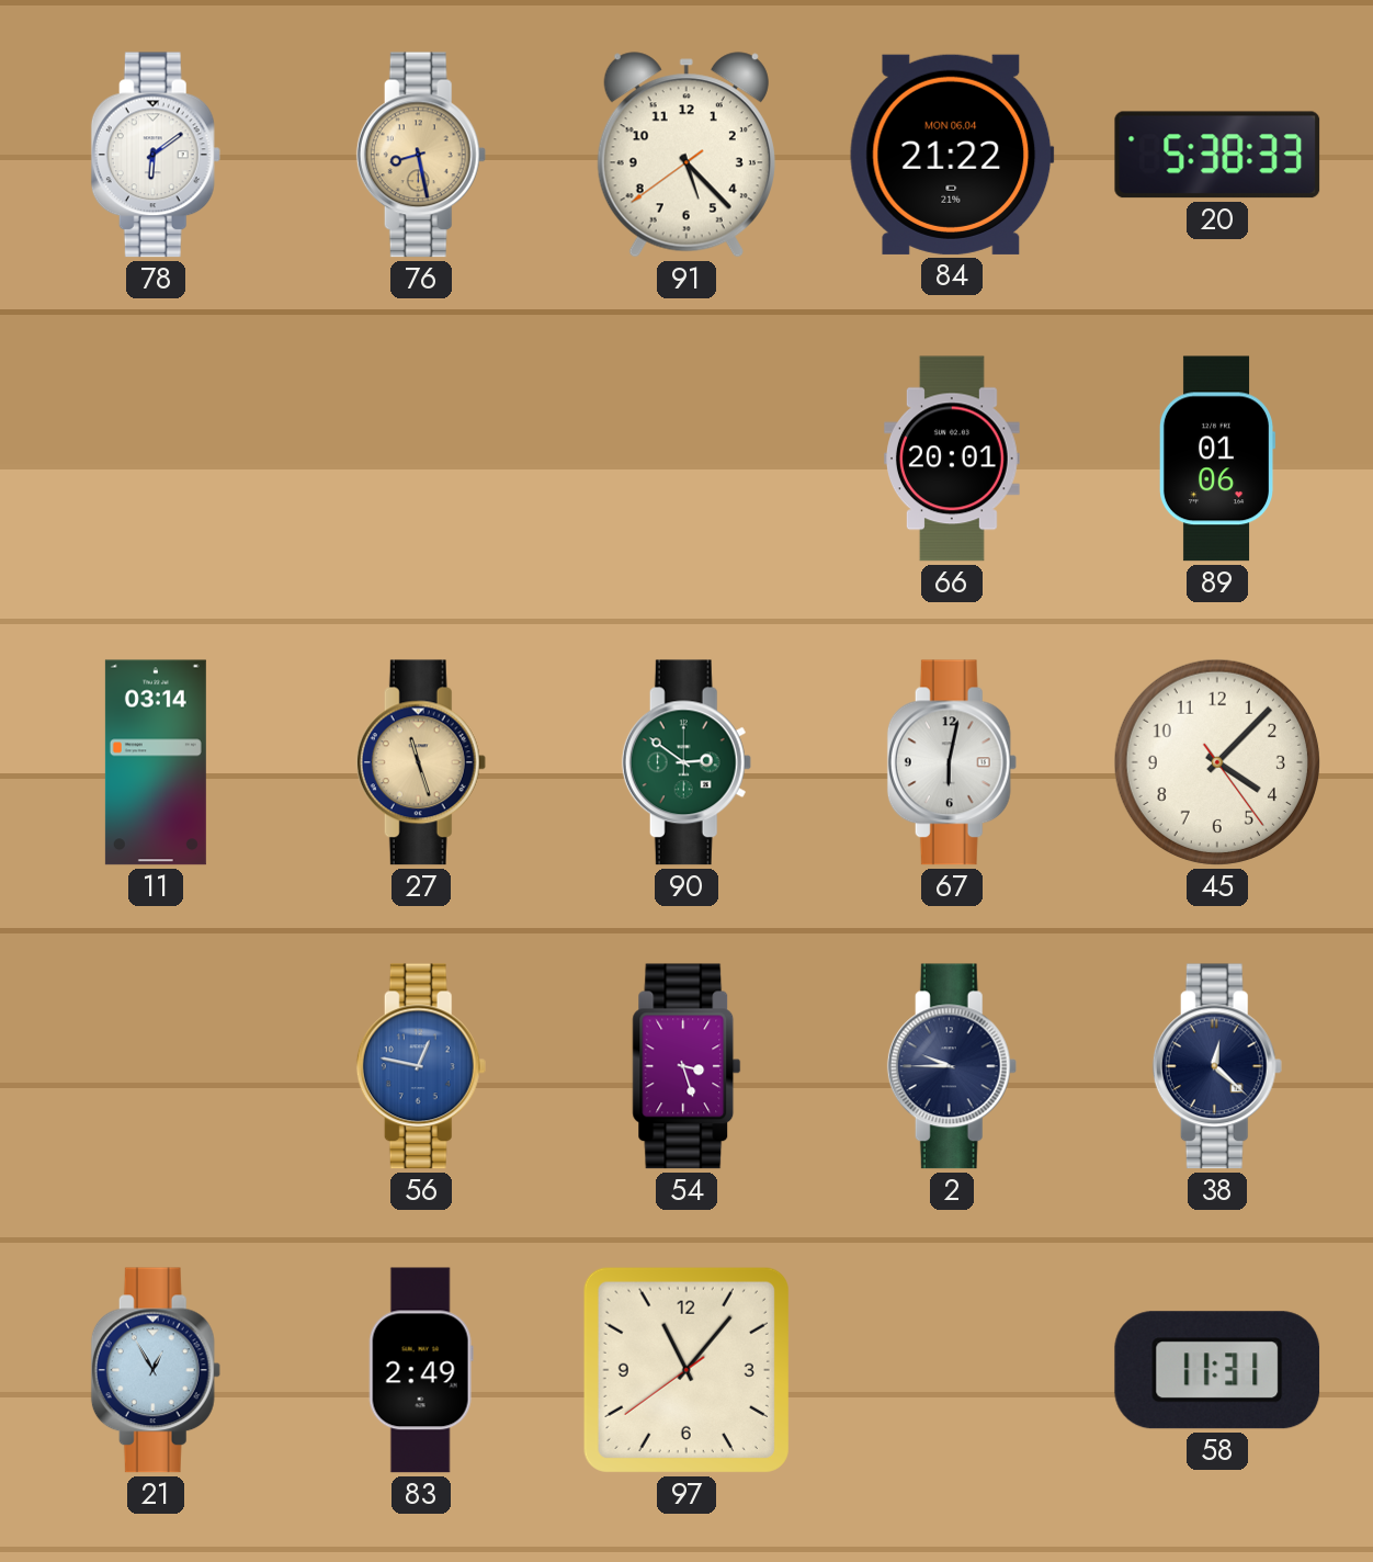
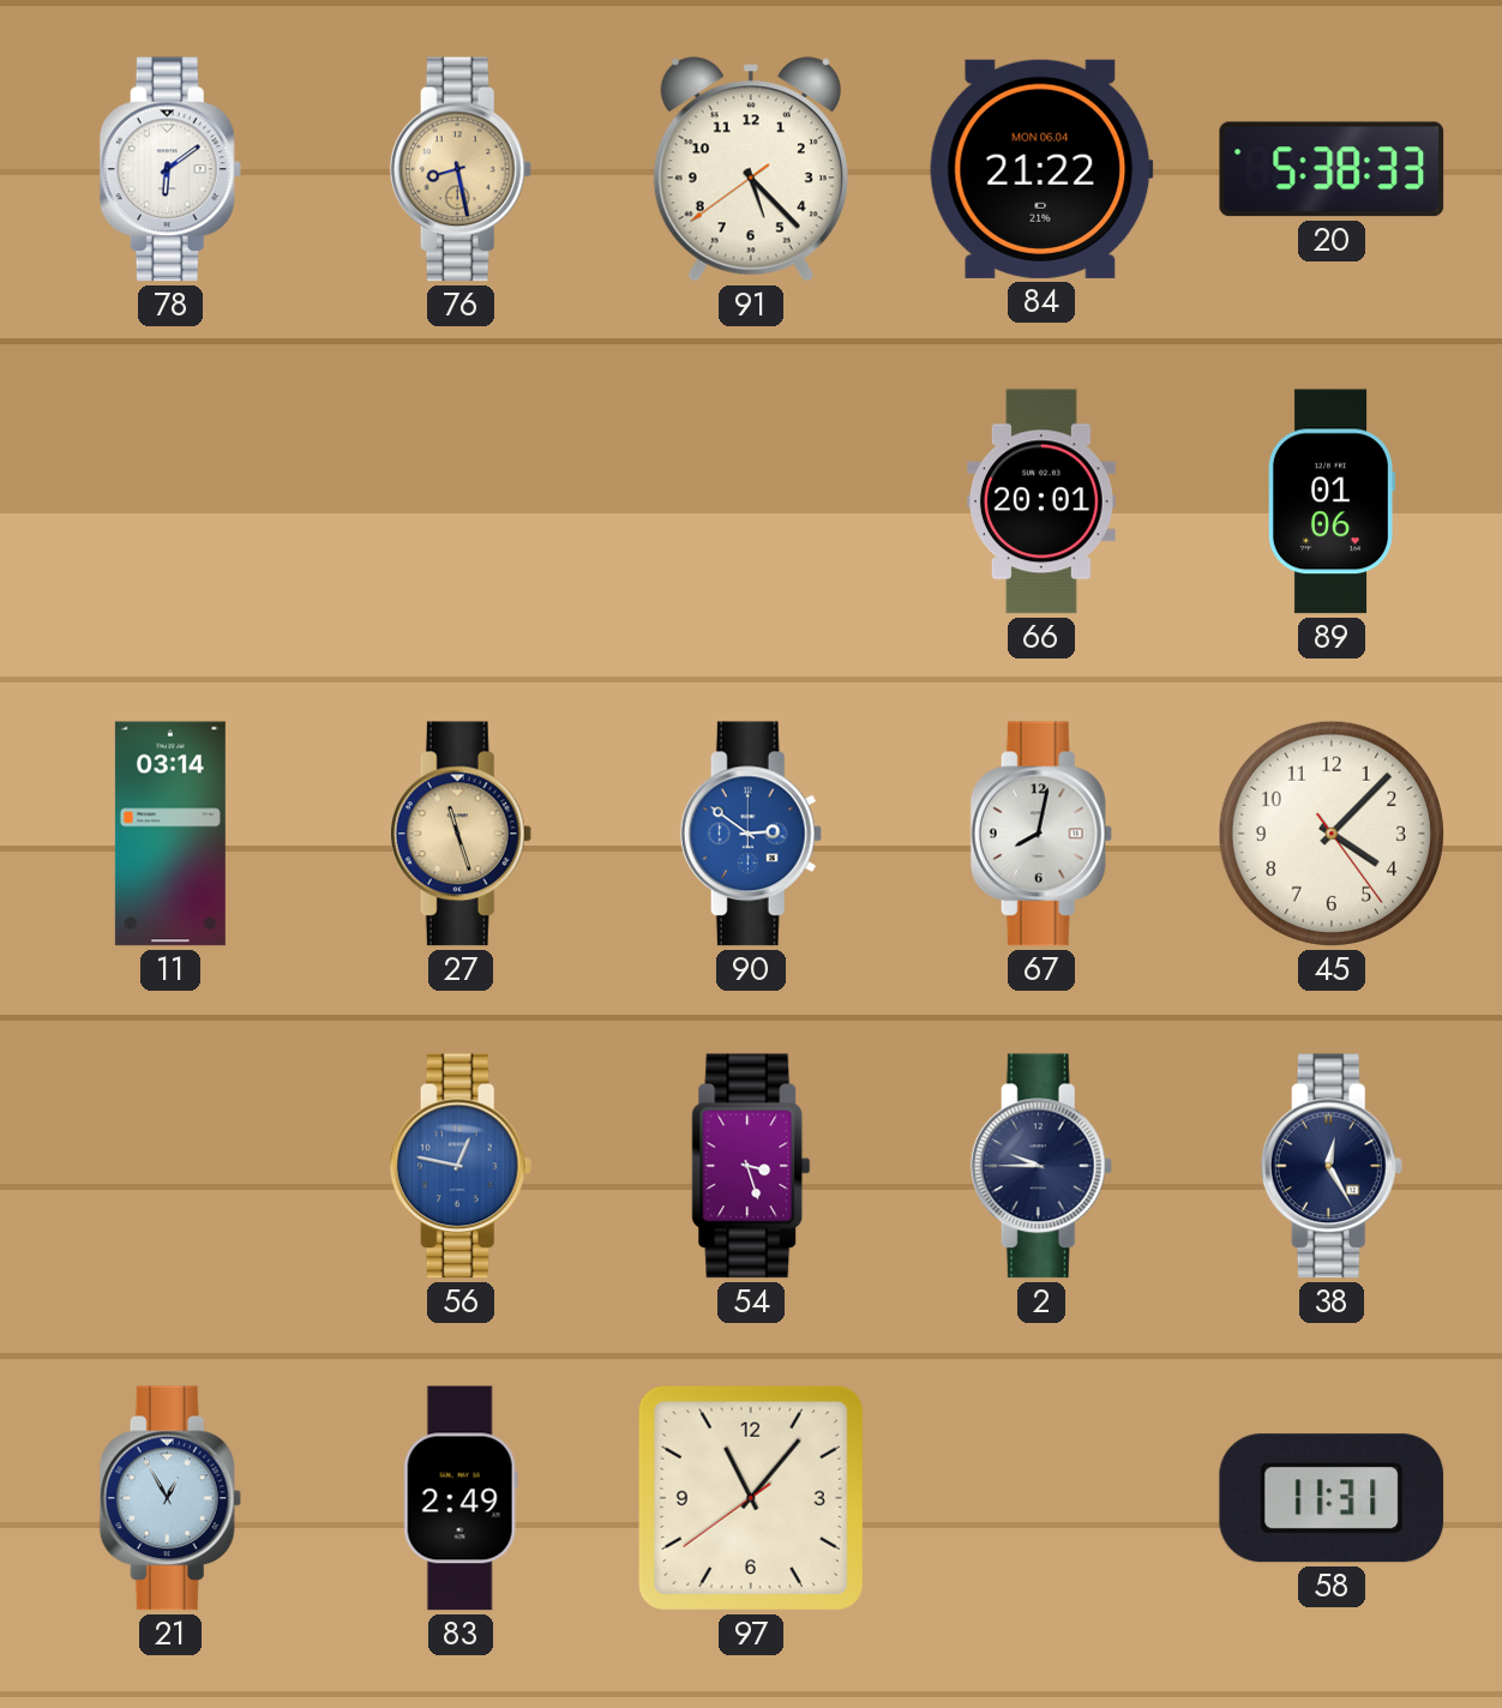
90 dial: green -> blue (751, 834)
67: 6:02 -> 8:02 (1041, 834)
38: 12:22 -> 12:25 (1332, 1166)
